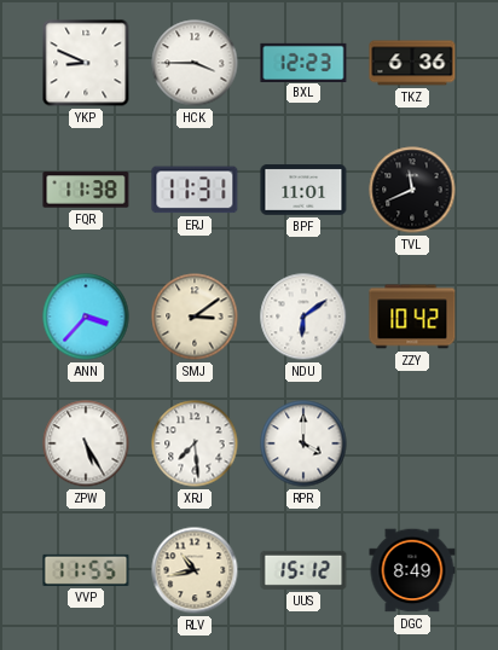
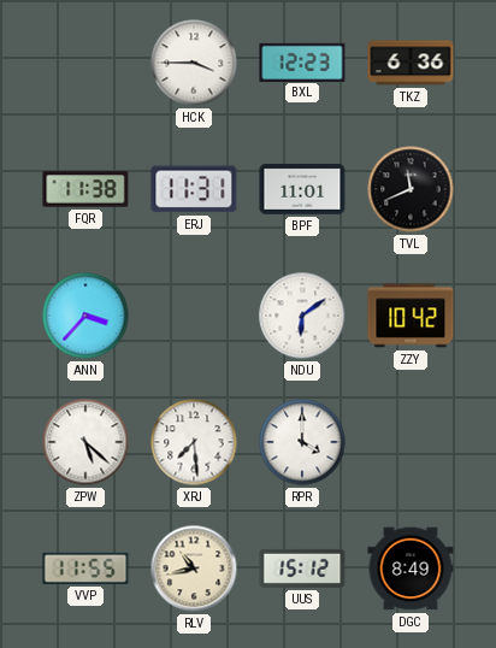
YKP: 8:49 -> none (86, 63)
SMJ: 3:09 -> none (195, 317)
ZPW: 5:25 -> 5:22 (85, 442)
